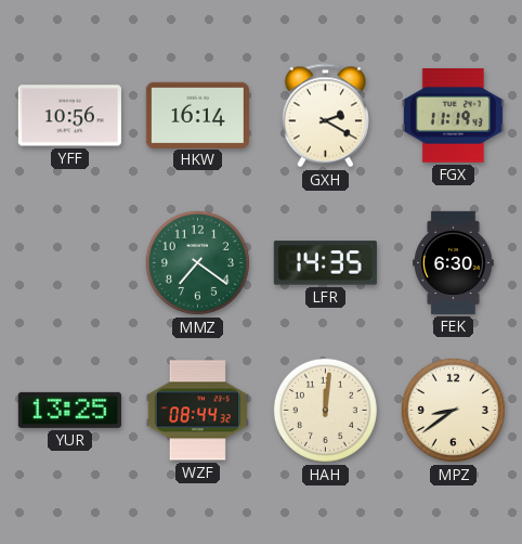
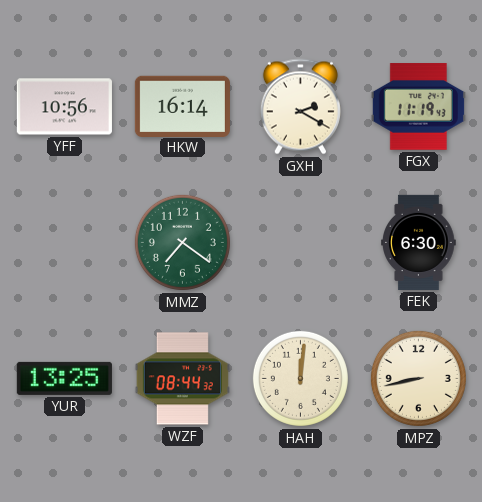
LFR: 14:35 -> none (325, 263)
MPZ: 8:39 -> 8:43 (418, 378)
